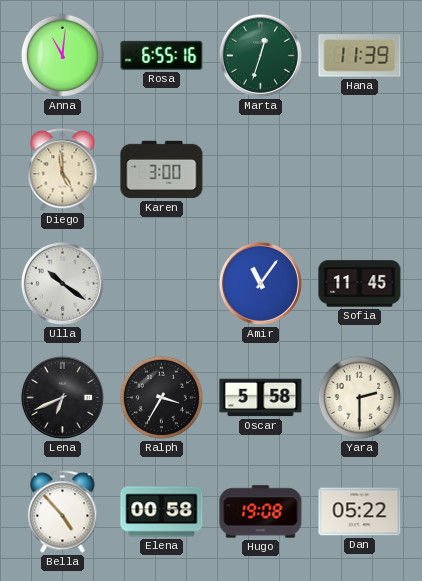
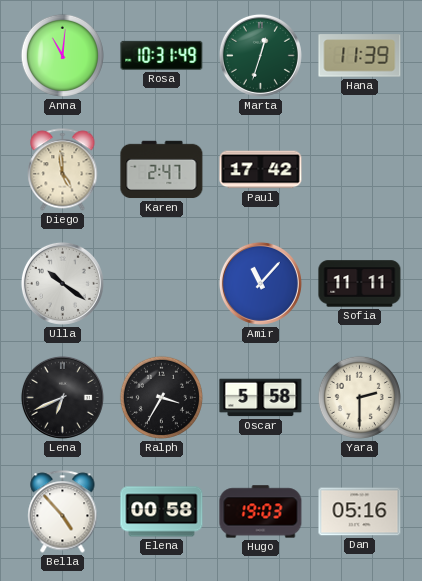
Rosa: 6:55 -> 10:31 (162, 55)
Karen: 3:00 -> 2:47 (162, 170)
Paul: none -> 17:42 (261, 170)
Amir: 11:06 -> 11:07 (260, 283)
Sofia: 11:45 -> 11:11 (360, 284)
Hugo: 19:08 -> 19:03 (261, 512)
Dan: 05:22 -> 05:16 (360, 512)
